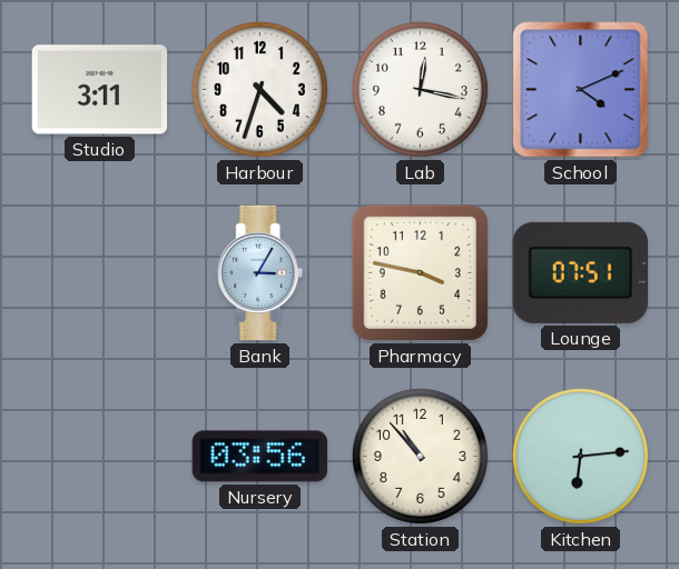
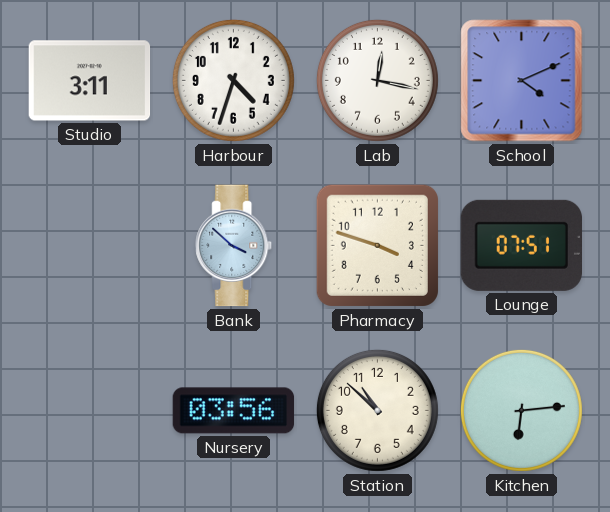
Bank: 3:05 -> 3:52 (234, 246)
Pharmacy: 3:47 -> 3:48 (377, 245)
Station: 10:53 -> 10:52 (377, 410)
